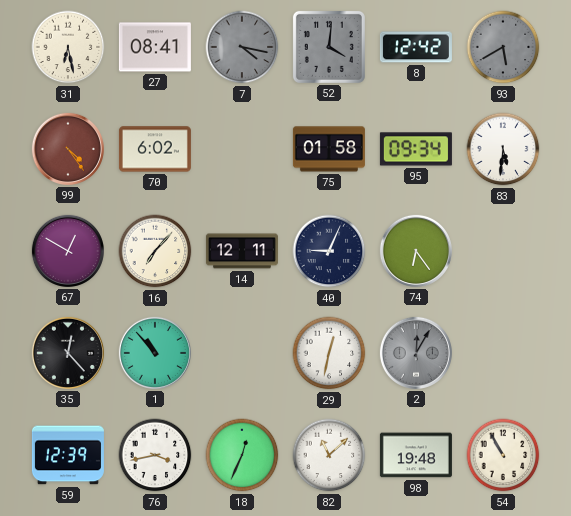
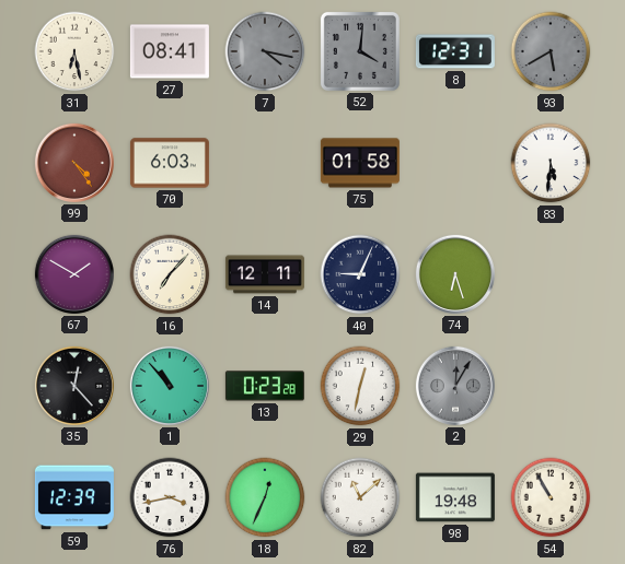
8: 12:42 -> 12:31 (455, 51)
70: 6:02 -> 6:03 (170, 163)
95: 09:34 -> none (416, 149)
67: 12:50 -> 1:50 (74, 274)
74: 6:24 -> 6:27 (455, 274)
13: none -> 0:23 (265, 386)
